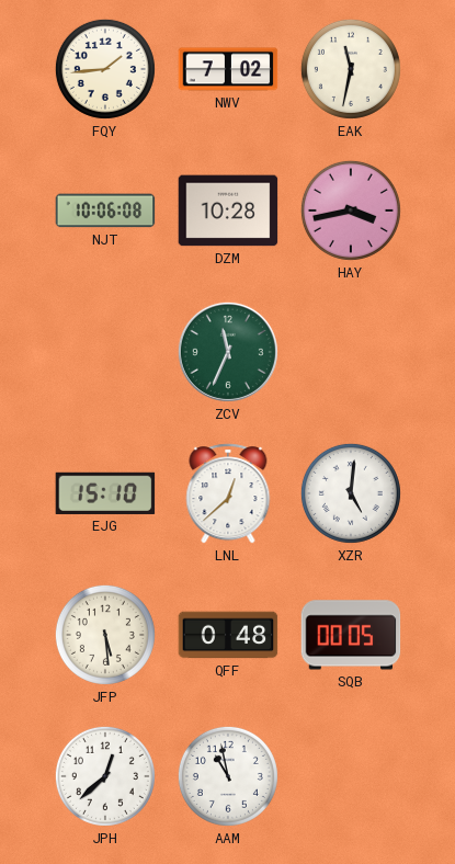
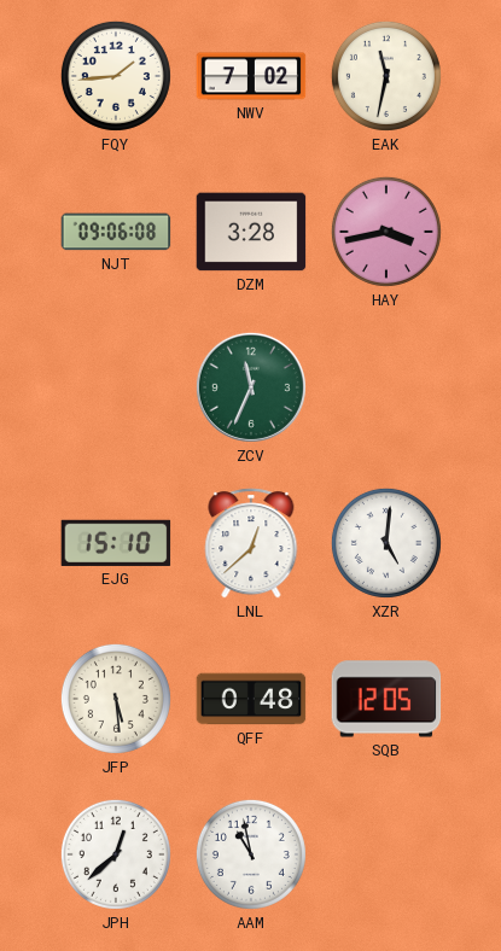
NJT: 10:06 -> 09:06 (116, 232)
DZM: 10:28 -> 3:28 (251, 232)
SQB: 00:05 -> 12:05 (386, 699)
